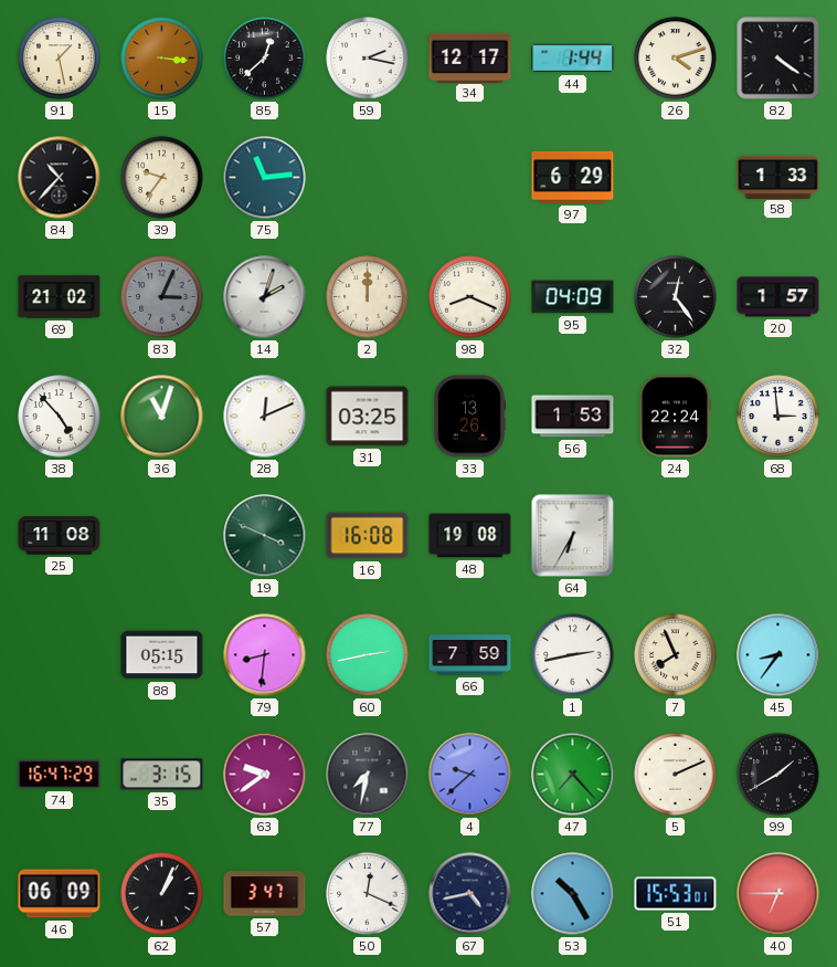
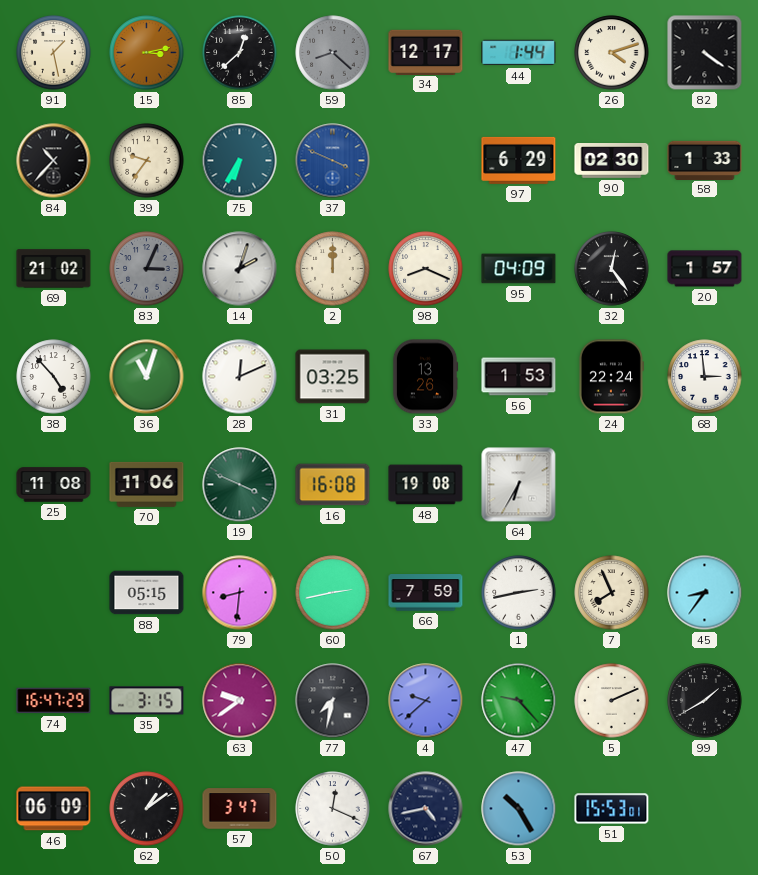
15: 3:16 -> 3:13 (147, 53)
59: 2:17 -> 8:22 (333, 53)
59 dial: white -> grey (333, 53)
75: 11:14 -> 6:35 (240, 161)
37: none -> 3:49 (333, 161)
90: none -> 02:30 (612, 161)
70: none -> 11:06 (147, 484)
47: 7:23 -> 9:23 (519, 701)
62: 1:04 -> 1:09 (147, 809)
40: 6:45 -> none (778, 894)
